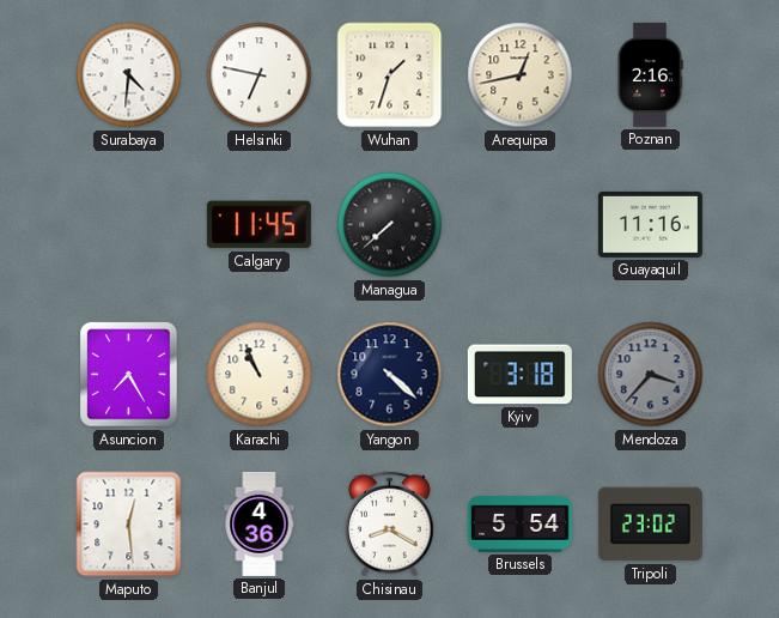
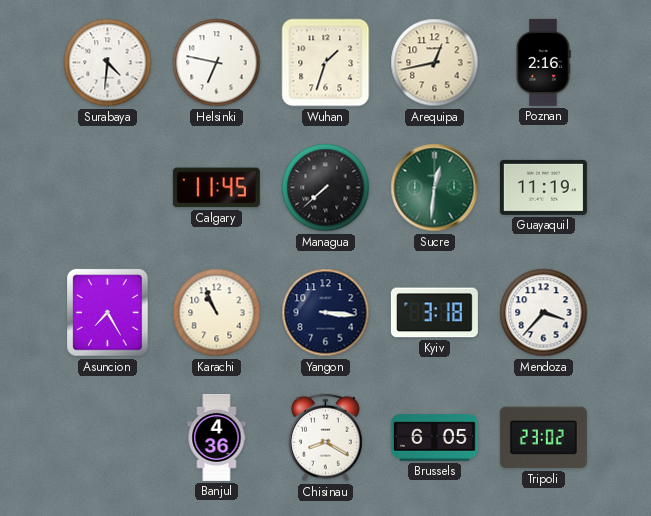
Sucre: none -> 12:31 (435, 188)
Guayaquil: 11:16 -> 11:19 (543, 187)
Yangon: 4:22 -> 3:16 (326, 313)
Mendoza dial: grey -> white (544, 313)
Maputo: 12:29 -> none (129, 525)
Brussels: 5:54 -> 6:05 (434, 438)
